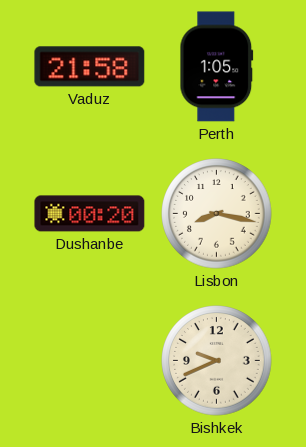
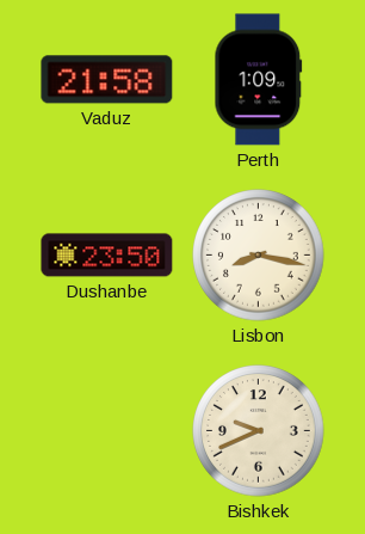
Perth: 1:05 -> 1:09 (259, 80)
Dushanbe: 00:20 -> 23:50 (107, 256)
